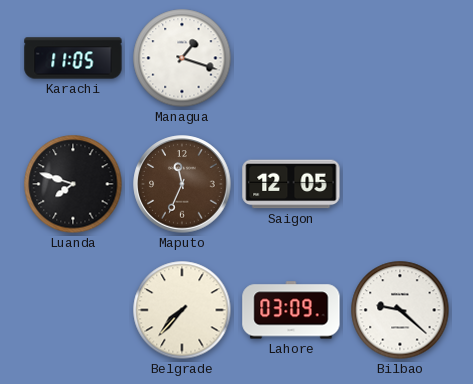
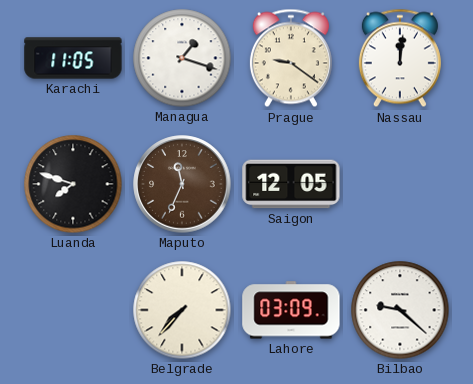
Prague: none -> 9:21 (291, 58)
Nassau: none -> 12:01 (400, 58)
